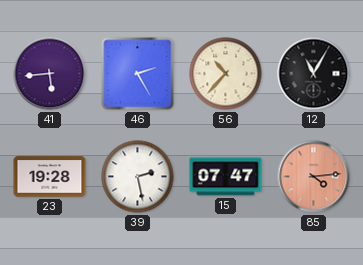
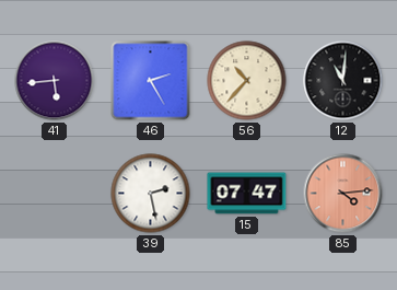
12: 11:05 -> 11:01 (343, 81)
23: 19:28 -> none (50, 177)
